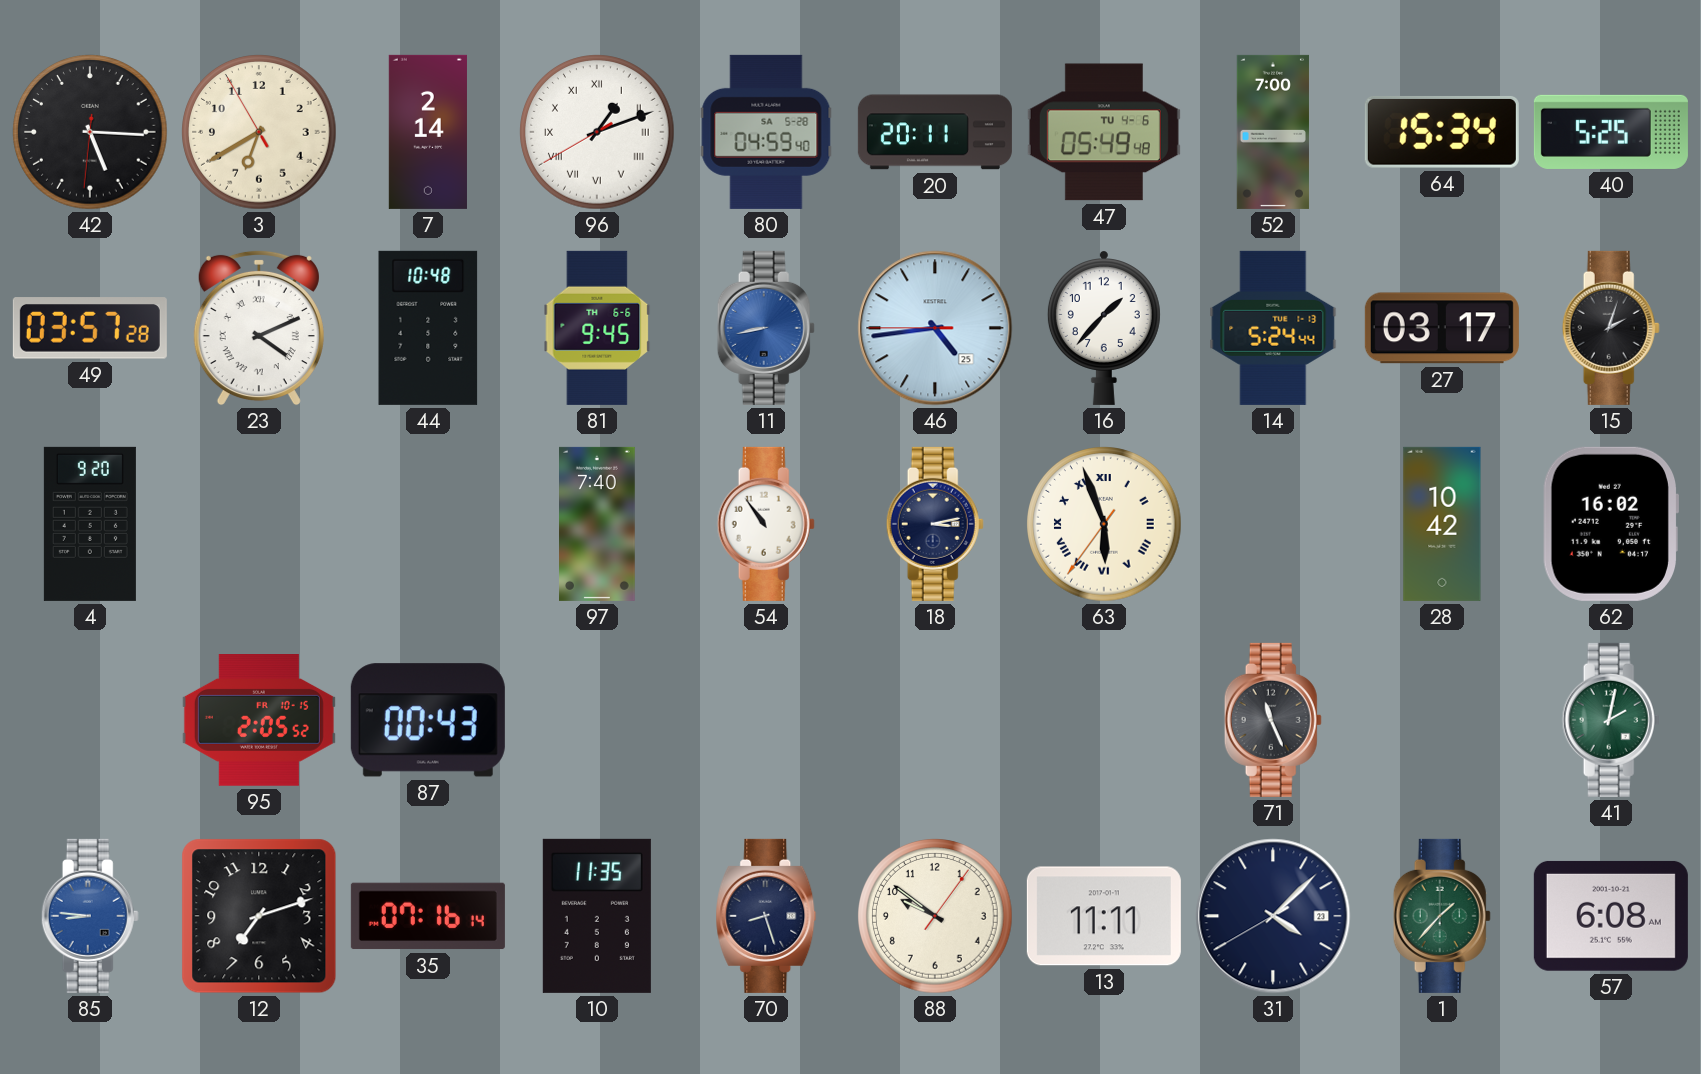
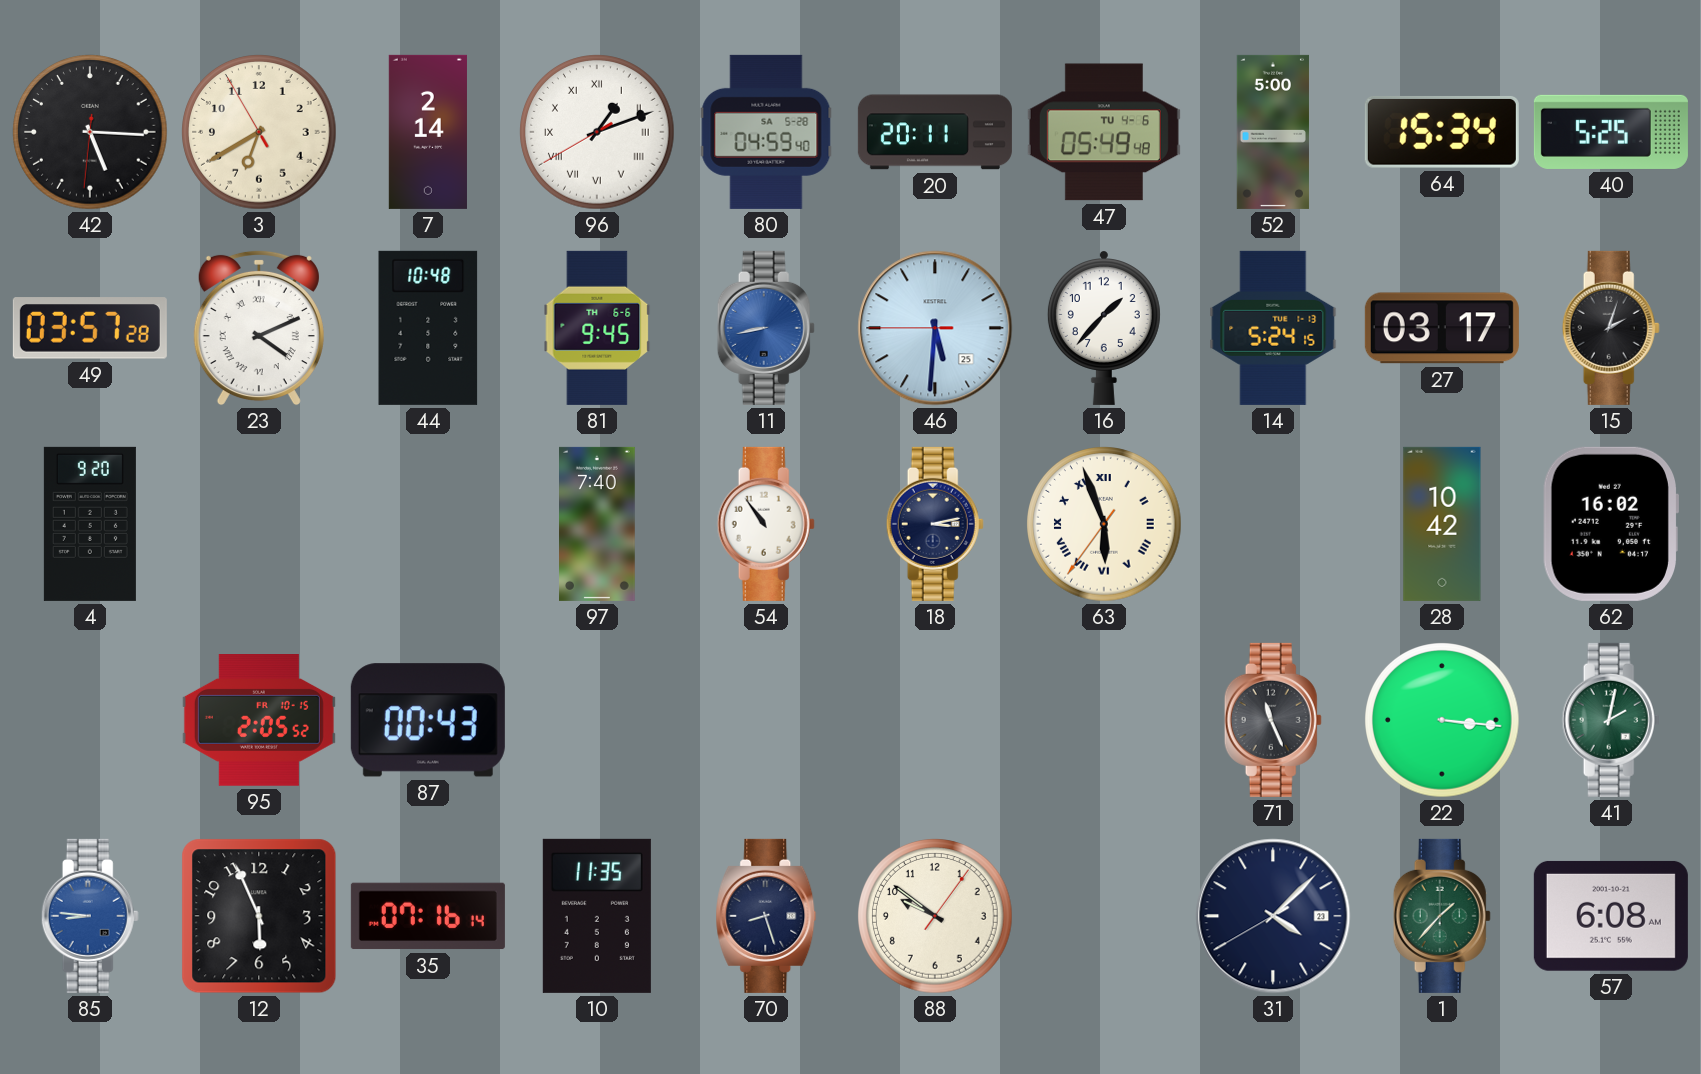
52: 7:00 -> 5:00 (1273, 132)
46: 4:43 -> 5:30 (935, 328)
14: 5:24:44 -> 5:24:15 (1273, 328)
22: none -> 3:16 (1442, 720)
12: 7:12 -> 5:56 (259, 916)
13: 11:11 -> none (1104, 916)
